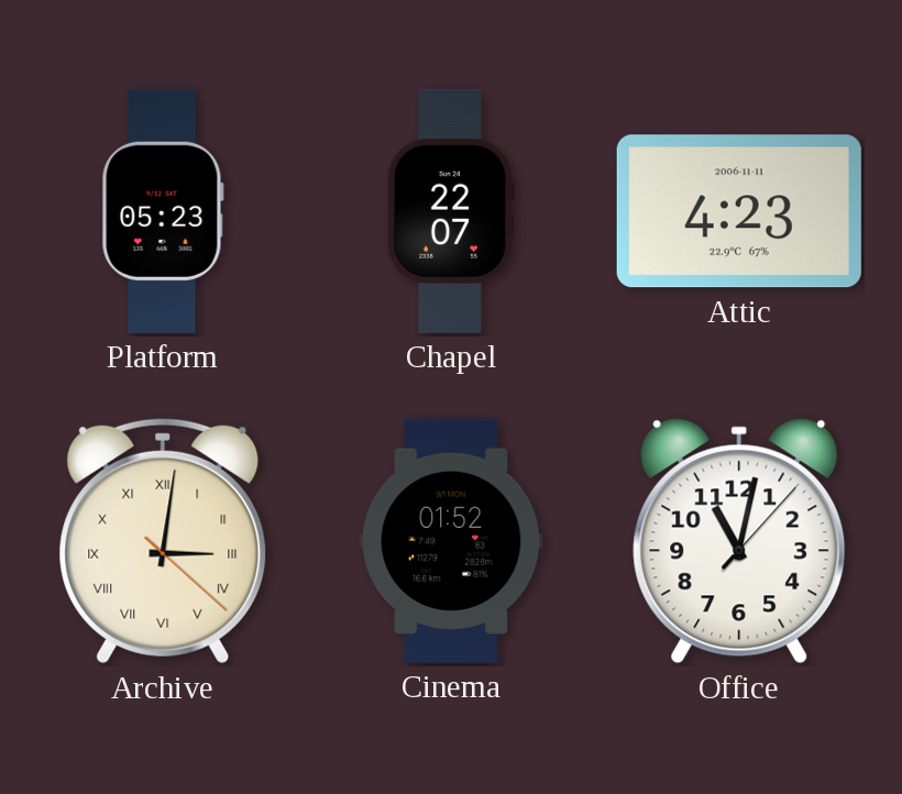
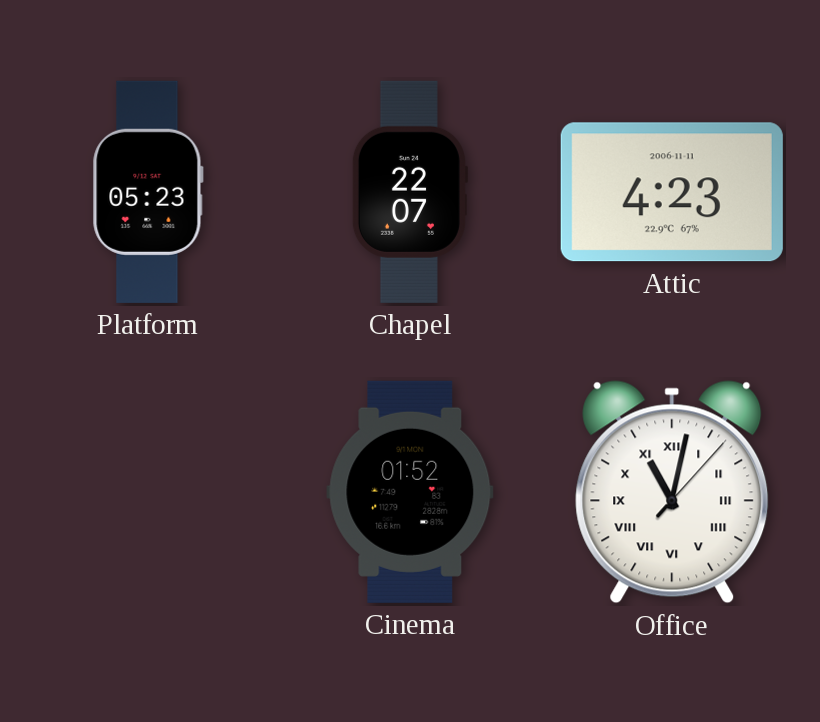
Archive: 3:01 -> none (163, 541)
Office numerals: Arabic -> Roman (672, 492)
